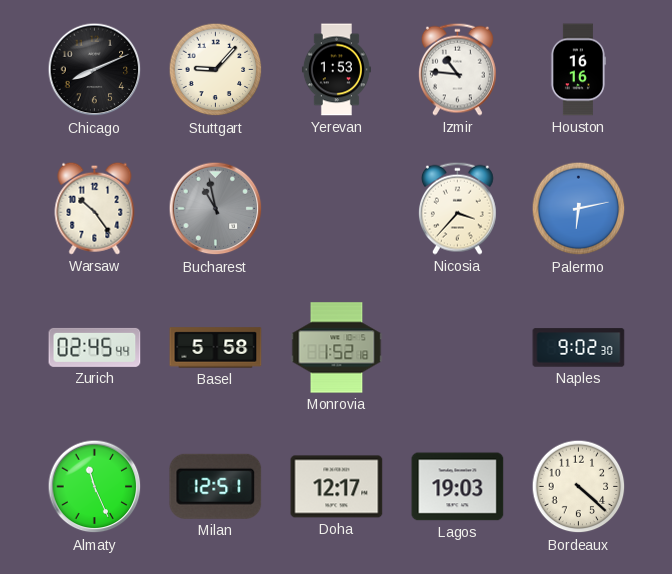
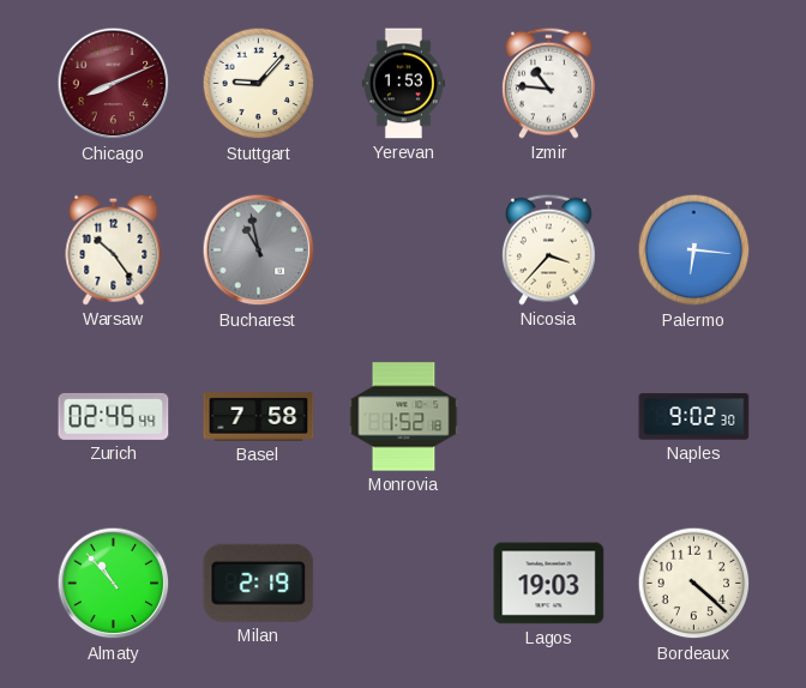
Chicago dial: black -> burgundy (114, 84)
Houston: 16:16 -> none (578, 70)
Palermo: 6:13 -> 6:16 (694, 251)
Basel: 5:58 -> 7:58 (259, 417)
Almaty: 11:26 -> 10:53 (114, 584)
Milan: 12:51 -> 2:19 (259, 583)
Doha: 12:17 -> none (337, 487)
